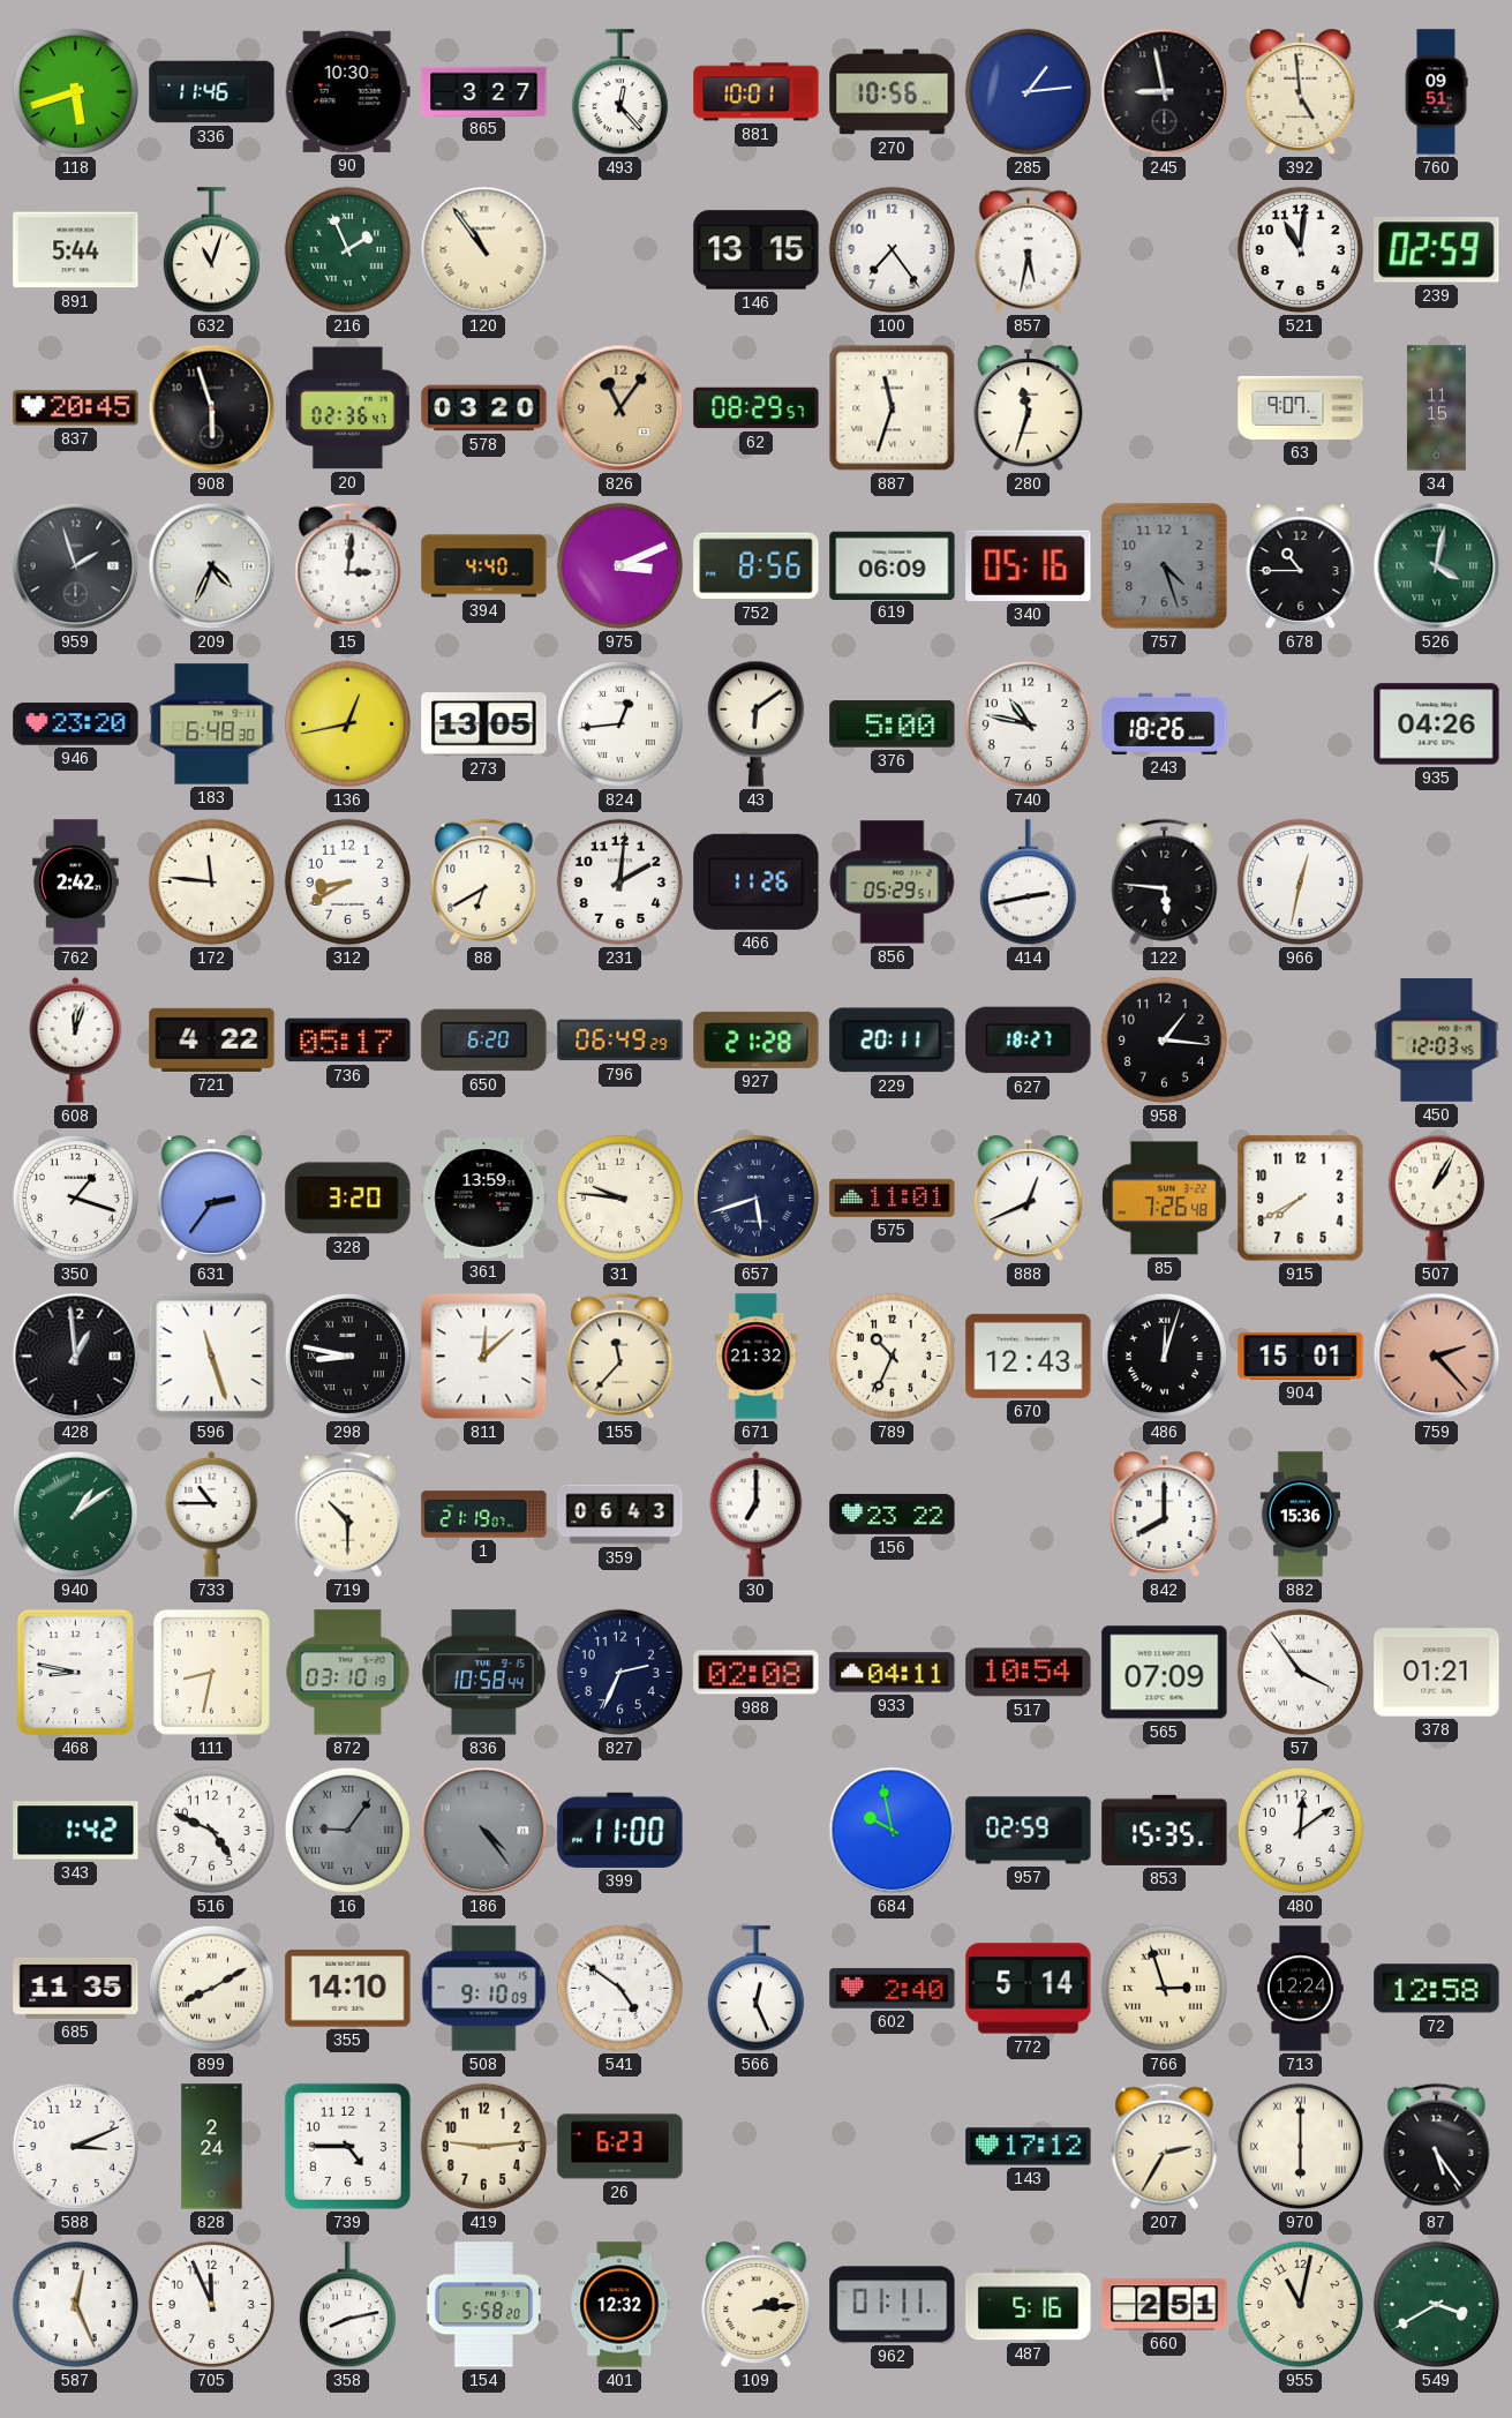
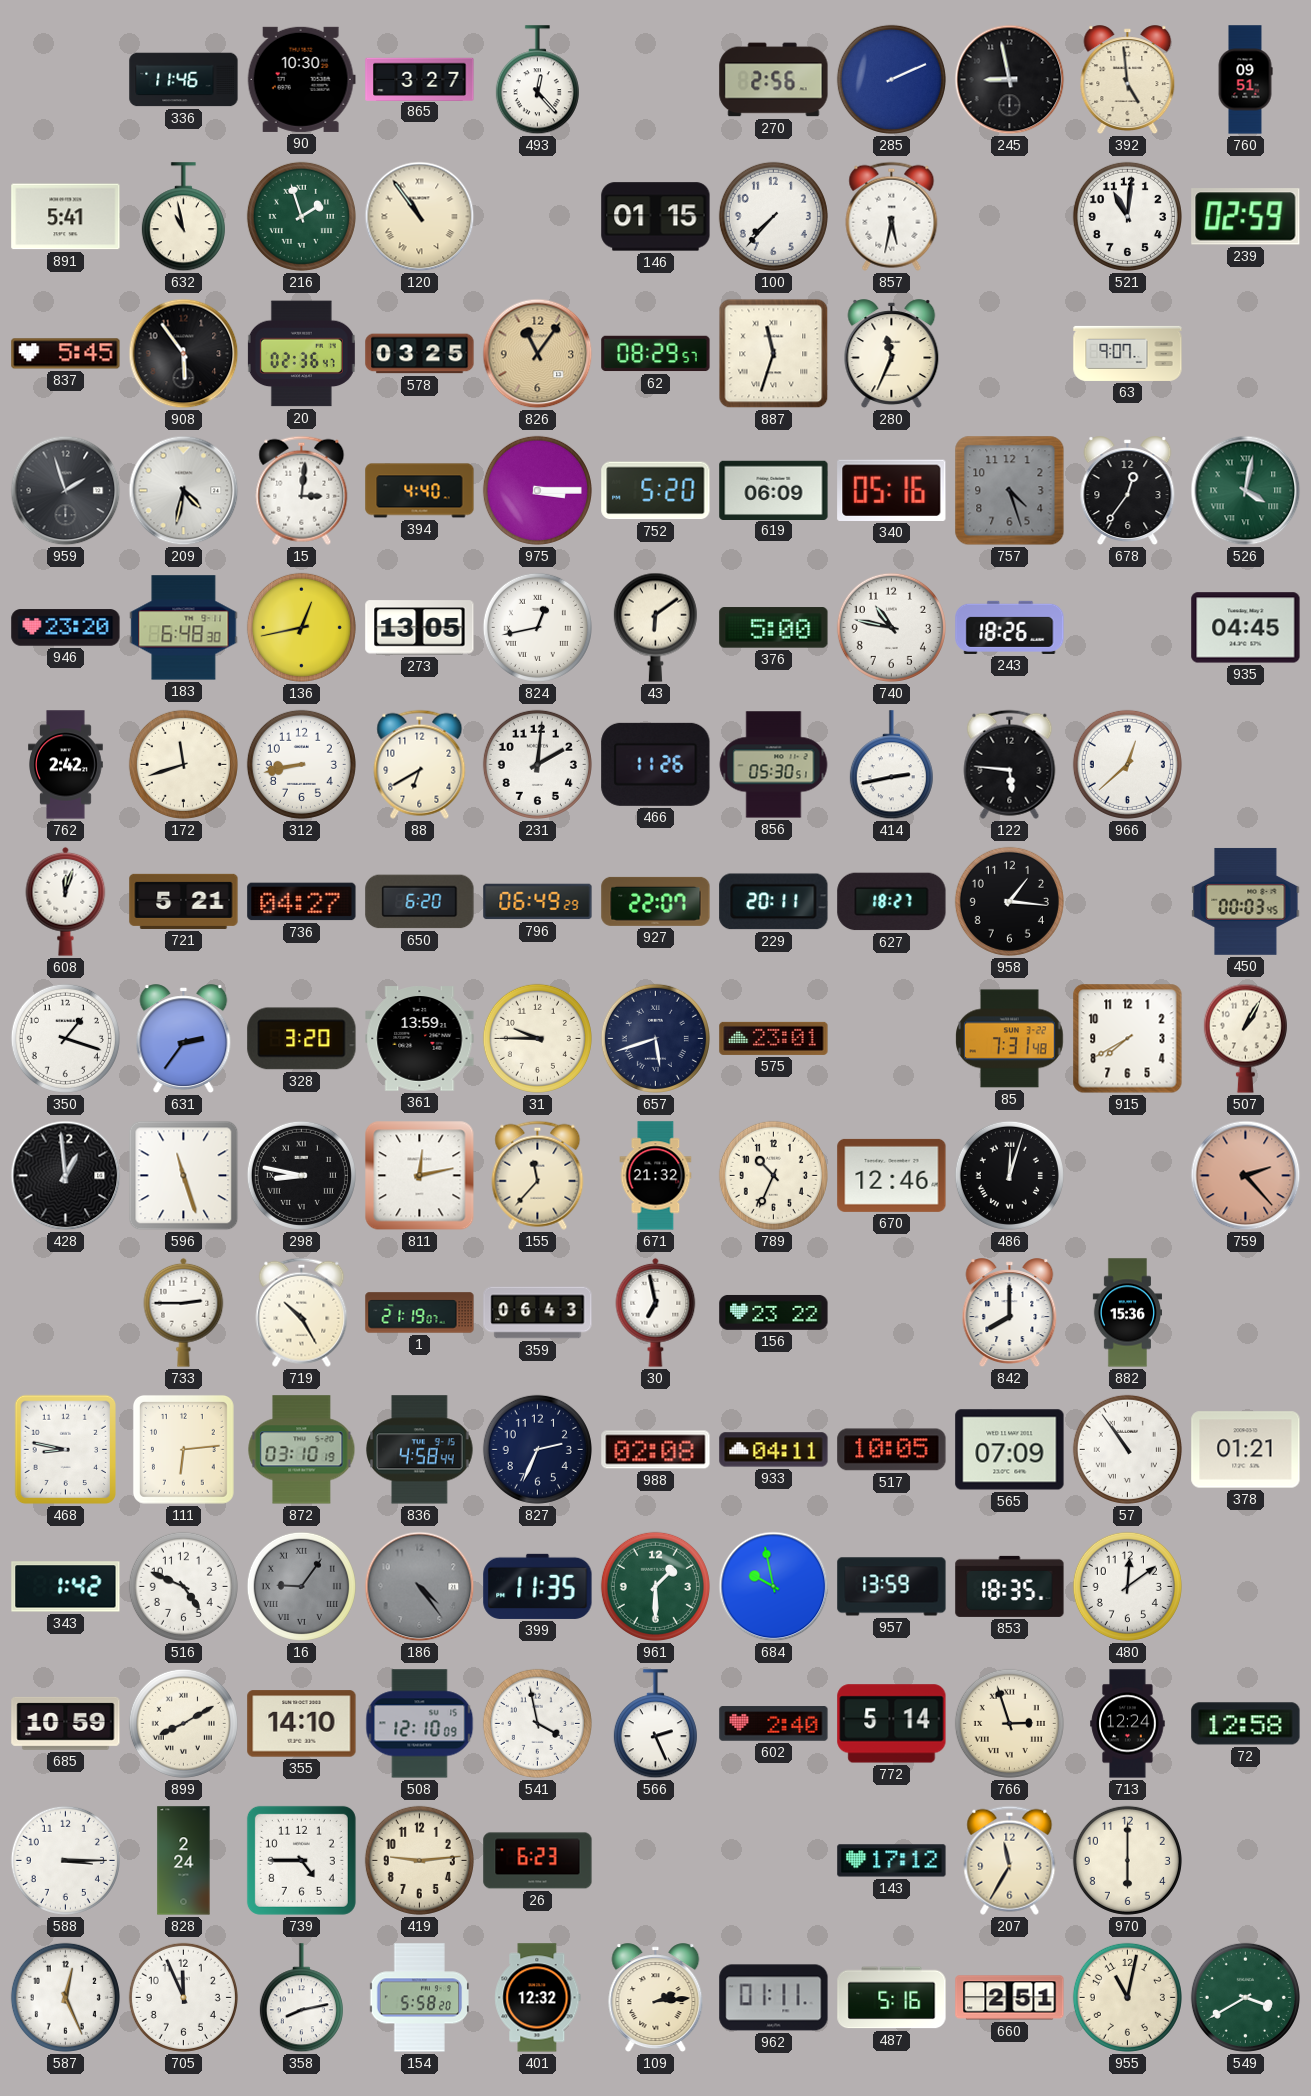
118: 5:42 -> none (75, 91)
881: 10:01 -> none (757, 92)
270: 10:56 -> 2:56 (774, 80)
285: 1:14 -> 2:11 (891, 79)
891: 5:44 -> 5:41 (66, 217)
632: 11:03 -> 10:58 (183, 217)
216: 1:56 -> 1:57 (301, 216)
146: 13:15 -> 01:15 (656, 217)
100: 7:24 -> 7:37 (773, 216)
837: 20:45 -> 5:45 (66, 354)
908: 5:57 -> 5:54 (184, 354)
578: 03:20 -> 03:25 (420, 354)
280: 11:33 -> 11:34 (892, 354)
34: 11:15 -> none (1436, 408)
209: 4:34 -> 4:32 (184, 491)
975: 3:11 -> 3:15 (537, 490)
752: 8:56 -> 5:20 (656, 491)
678: 10:45 -> 12:36 (1128, 491)
824: 12:44 -> 12:43 (537, 627)
935: 04:26 -> 04:45 (1246, 628)
172: 11:46 -> 11:42 (183, 764)
312: 8:40 -> 8:43 (301, 764)
856: 05:29 -> 05:30 (774, 765)
966: 12:32 -> 12:38 (1127, 764)
721: 4:22 -> 5:21 (184, 901)
736: 05:17 -> 04:27 (302, 902)
927: 21:28 -> 22:07 (656, 901)
450: 12:03 -> 00:03 (1246, 901)
31: 9:46 -> 9:45 (537, 1038)
575: 11:01 -> 23:01 (774, 1038)
888: 12:41 -> none (1029, 1199)
85: 7:26 -> 7:31 (1010, 1039)
811: 12:08 -> 12:13 (420, 1176)
670: 12:43 -> 12:46 (892, 1175)
904: 15:01 -> none (1301, 1357)
940: 1:09 -> none (75, 1514)
733: 10:45 -> 2:45 (184, 1312)
719: 10:30 -> 10:25 (302, 1312)
30: 7:00 -> 6:58 (656, 1312)
111: 8:32 -> 6:14 (183, 1450)
836: 10:58 -> 4:58 (420, 1450)
517: 10:54 -> 10:05 (892, 1450)
57: 3:54 -> 10:54 (1127, 1449)
399: 11:00 -> 11:35 (538, 1586)
961: none -> 1:30 (655, 1586)
957: 02:59 -> 13:59 (892, 1587)
853: 15:35 -> 18:35 (1010, 1586)
685: 11:35 -> 10:59 (66, 1723)
508: 9:10 -> 12:10 (420, 1724)
541: 4:51 -> 3:58 (537, 1723)
566: 12:26 -> 2:26 (655, 1724)
588: 3:11 -> 3:15 (65, 1860)
207: 2:35 -> 11:35 (1010, 1860)
970 numerals: Roman -> Arabic (1127, 1860)
87: 5:24 -> none (1437, 2146)
